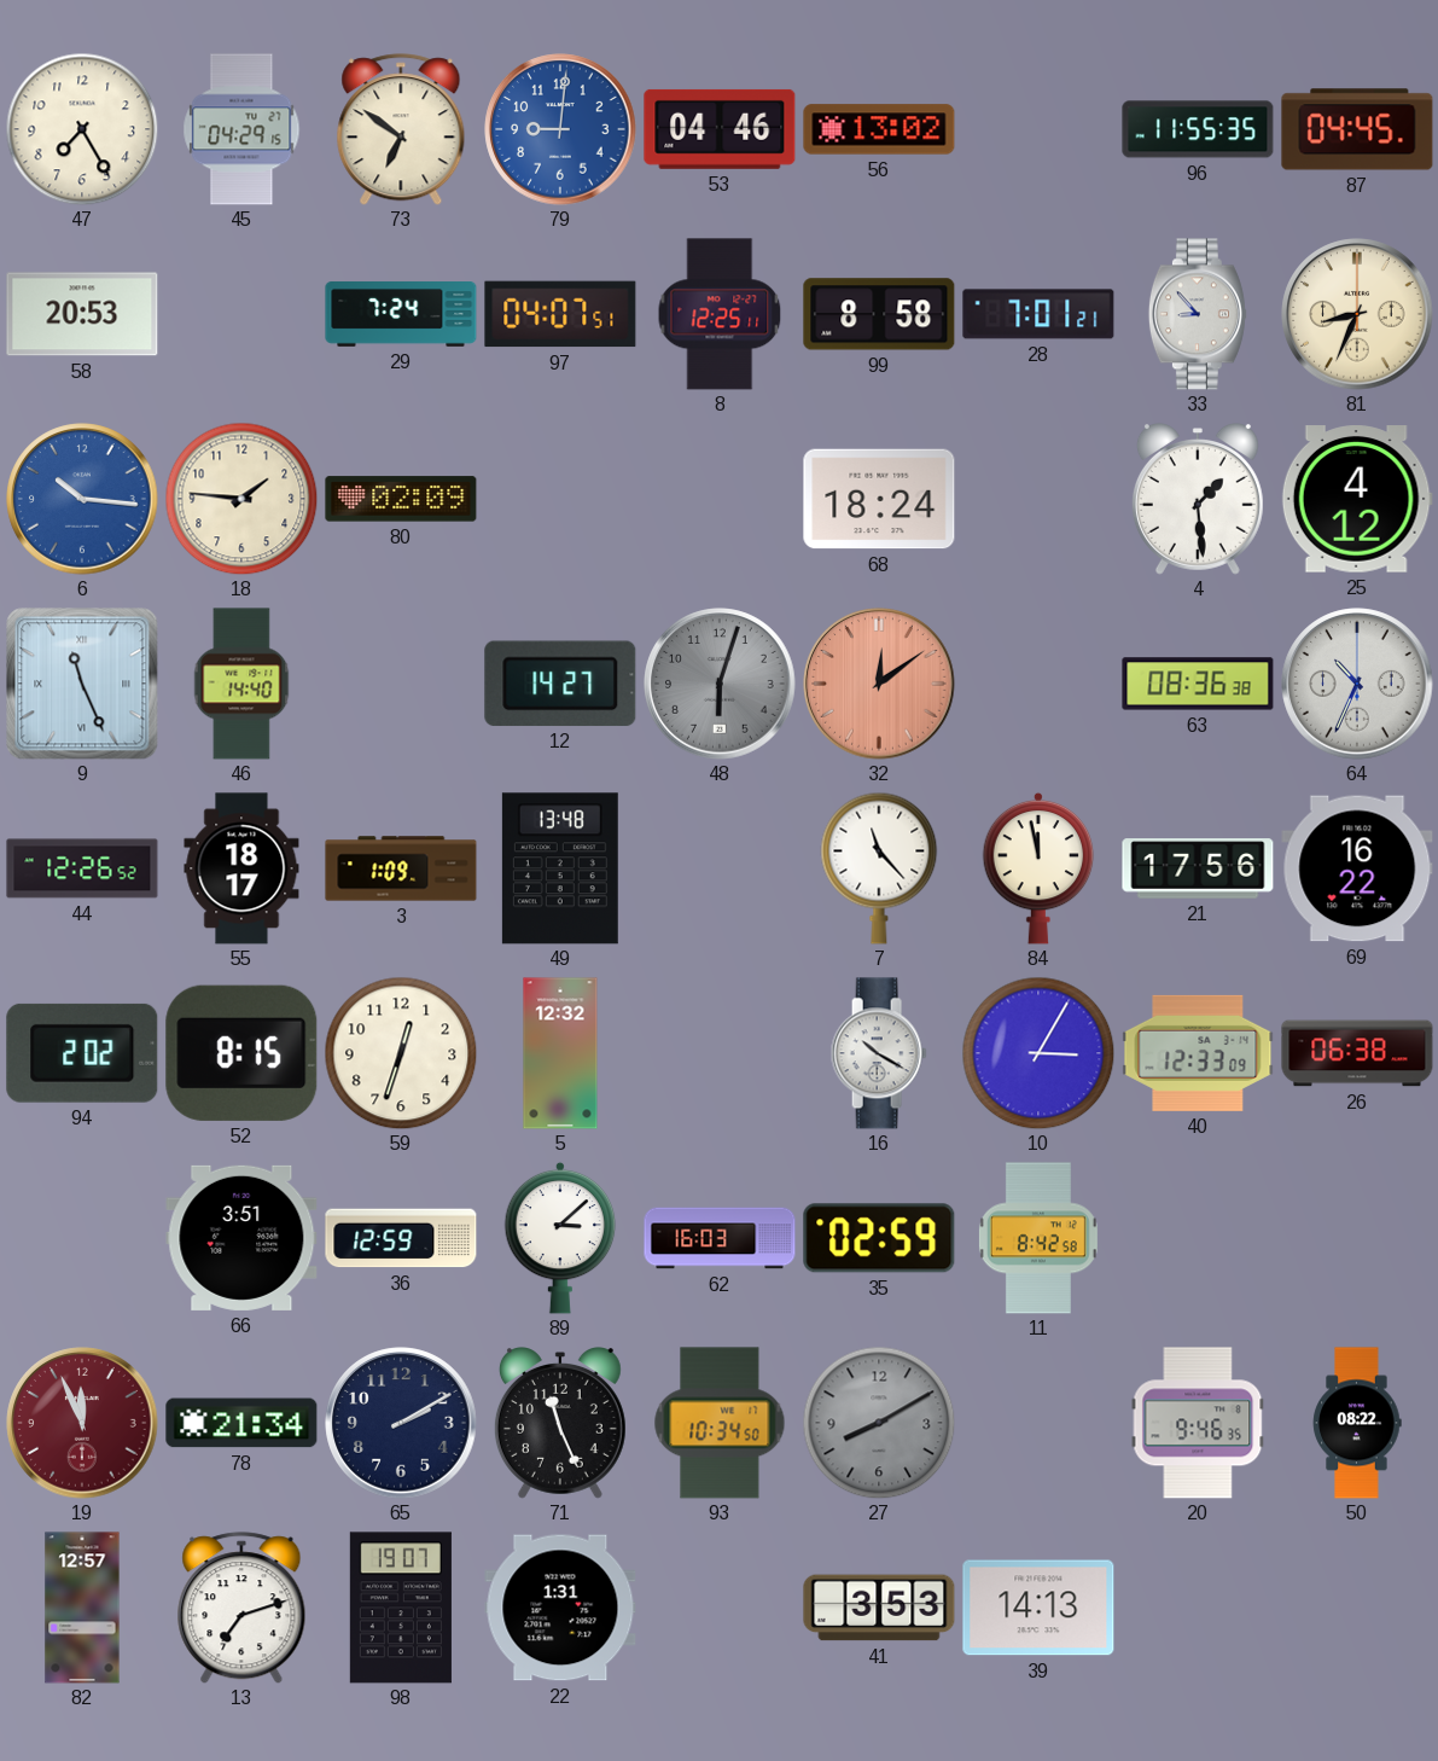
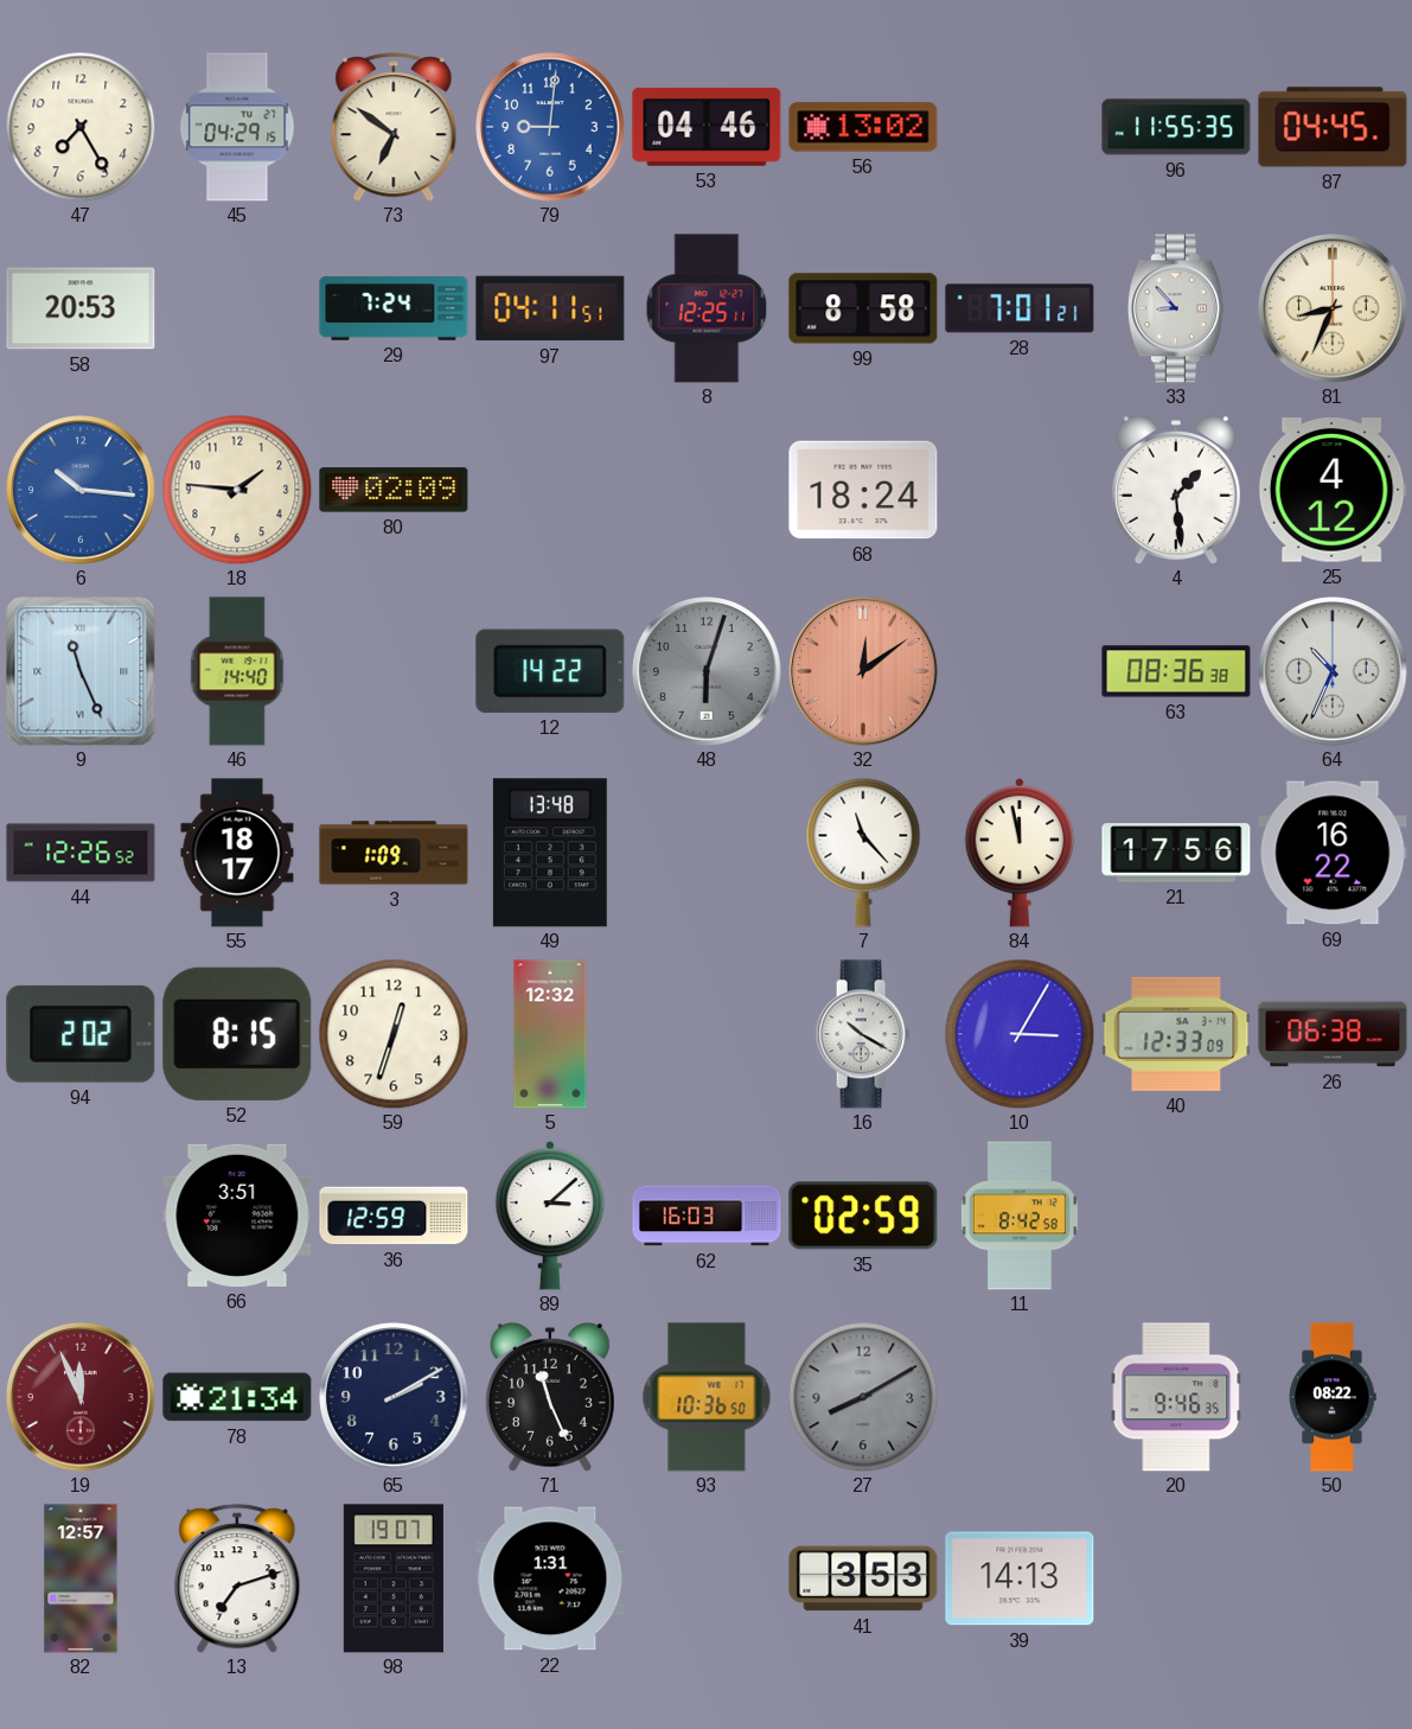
97: 04:07 -> 04:11 (550, 308)
12: 14:27 -> 14:22 (550, 671)
93: 10:34 -> 10:36 (707, 1397)
